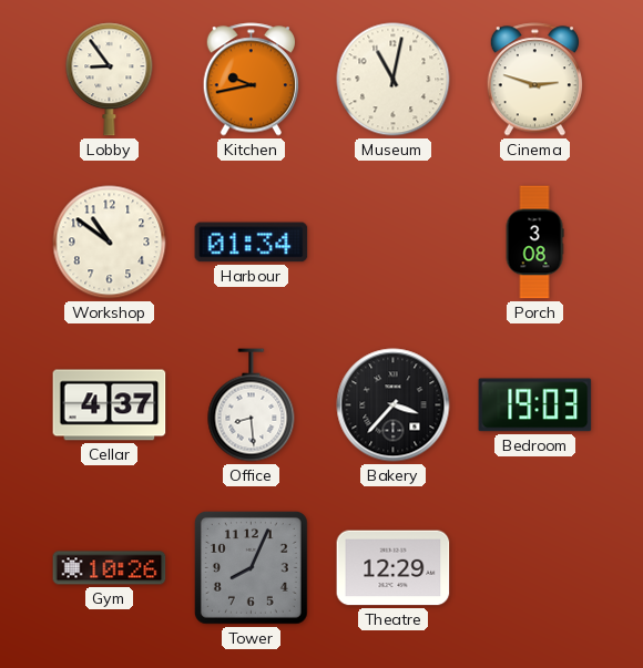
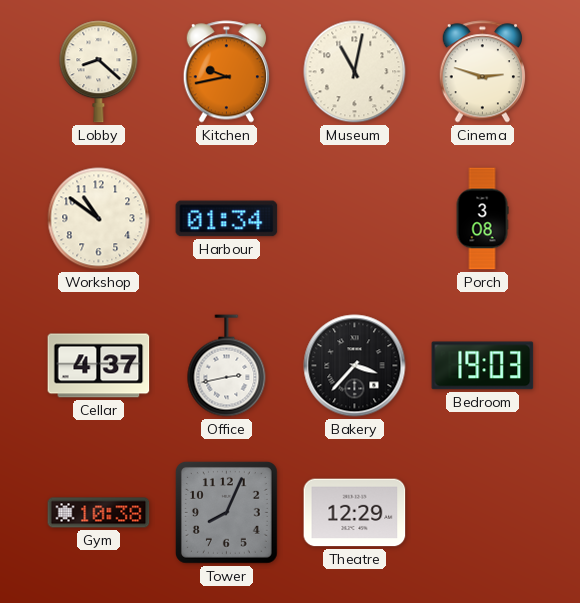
Lobby: 8:54 -> 8:22 (99, 72)
Office: 8:29 -> 2:43 (227, 366)
Gym: 10:26 -> 10:38 (99, 513)
